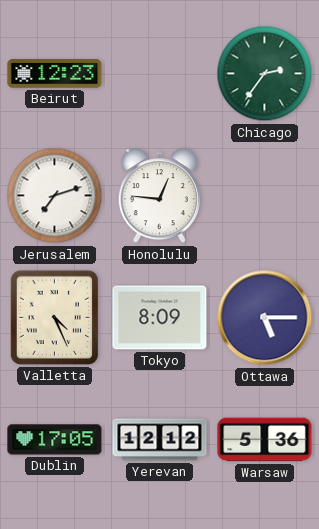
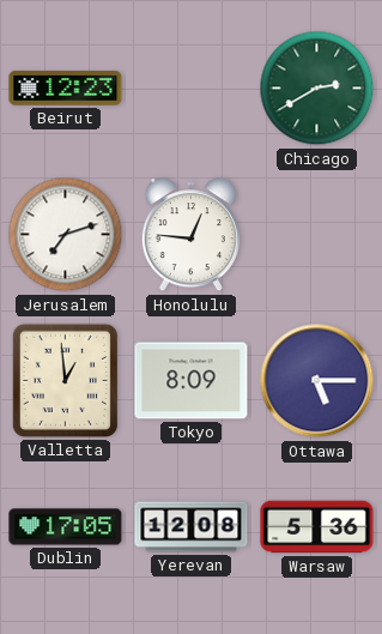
Chicago: 2:36 -> 2:40 (317, 89)
Valletta: 4:26 -> 12:59 (65, 380)
Yerevan: 12:12 -> 12:08 (192, 527)
